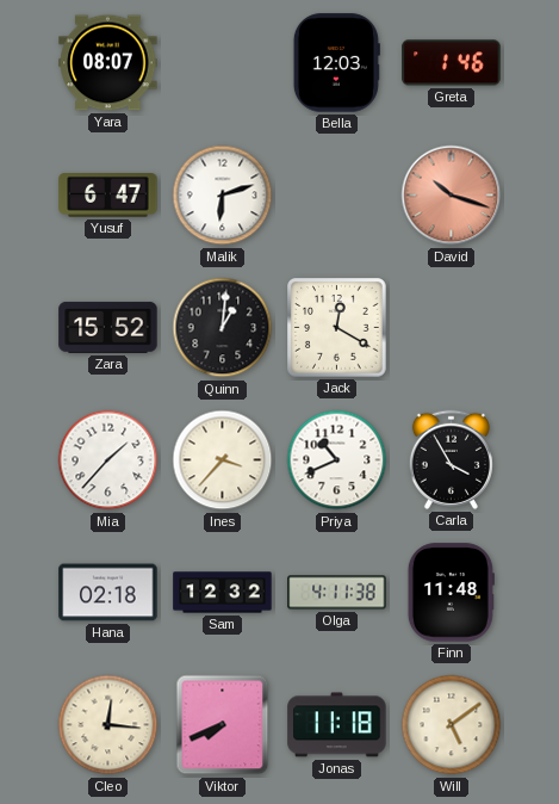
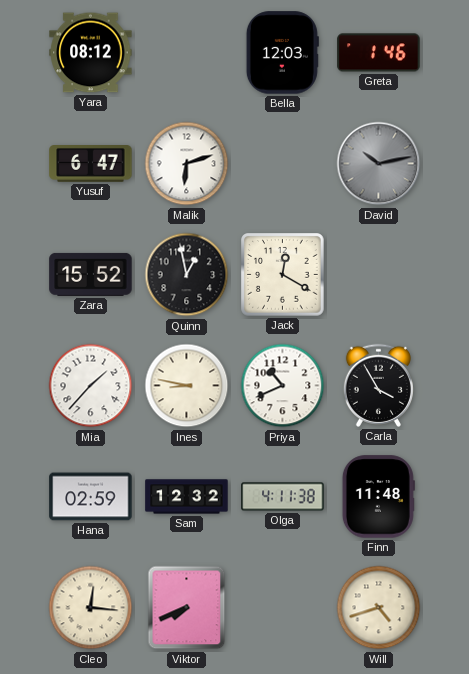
Yara: 08:07 -> 08:12 (91, 53)
David: 10:18 -> 10:13 (379, 164)
David dial: salmon -> grey (379, 164)
Quinn: 1:01 -> 12:58 (187, 275)
Ines: 3:37 -> 8:47 (187, 386)
Hana: 02:18 -> 02:59 (91, 497)
Jonas: 11:18 -> none (337, 725)
Will: 5:09 -> 4:42 (379, 608)
